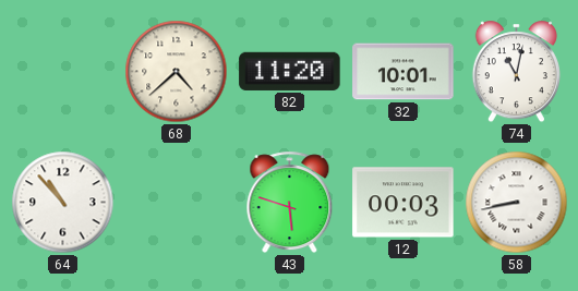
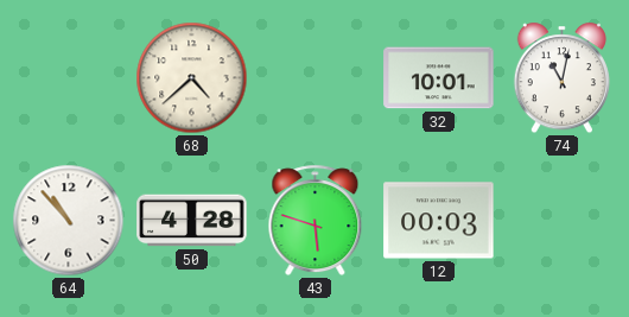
82: 11:20 -> none (290, 71)
50: none -> 4:28 (192, 221)
58: 8:43 -> none (517, 203)
